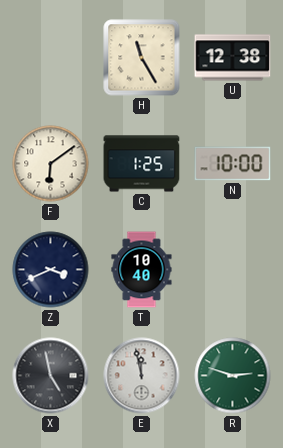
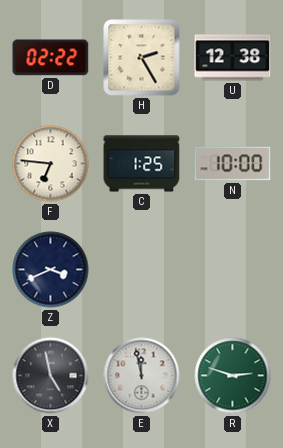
D: none -> 02:22 (51, 58)
H: 11:25 -> 2:25 (142, 58)
F: 6:09 -> 6:46 (51, 164)
T: 10:40 -> none (142, 270)
